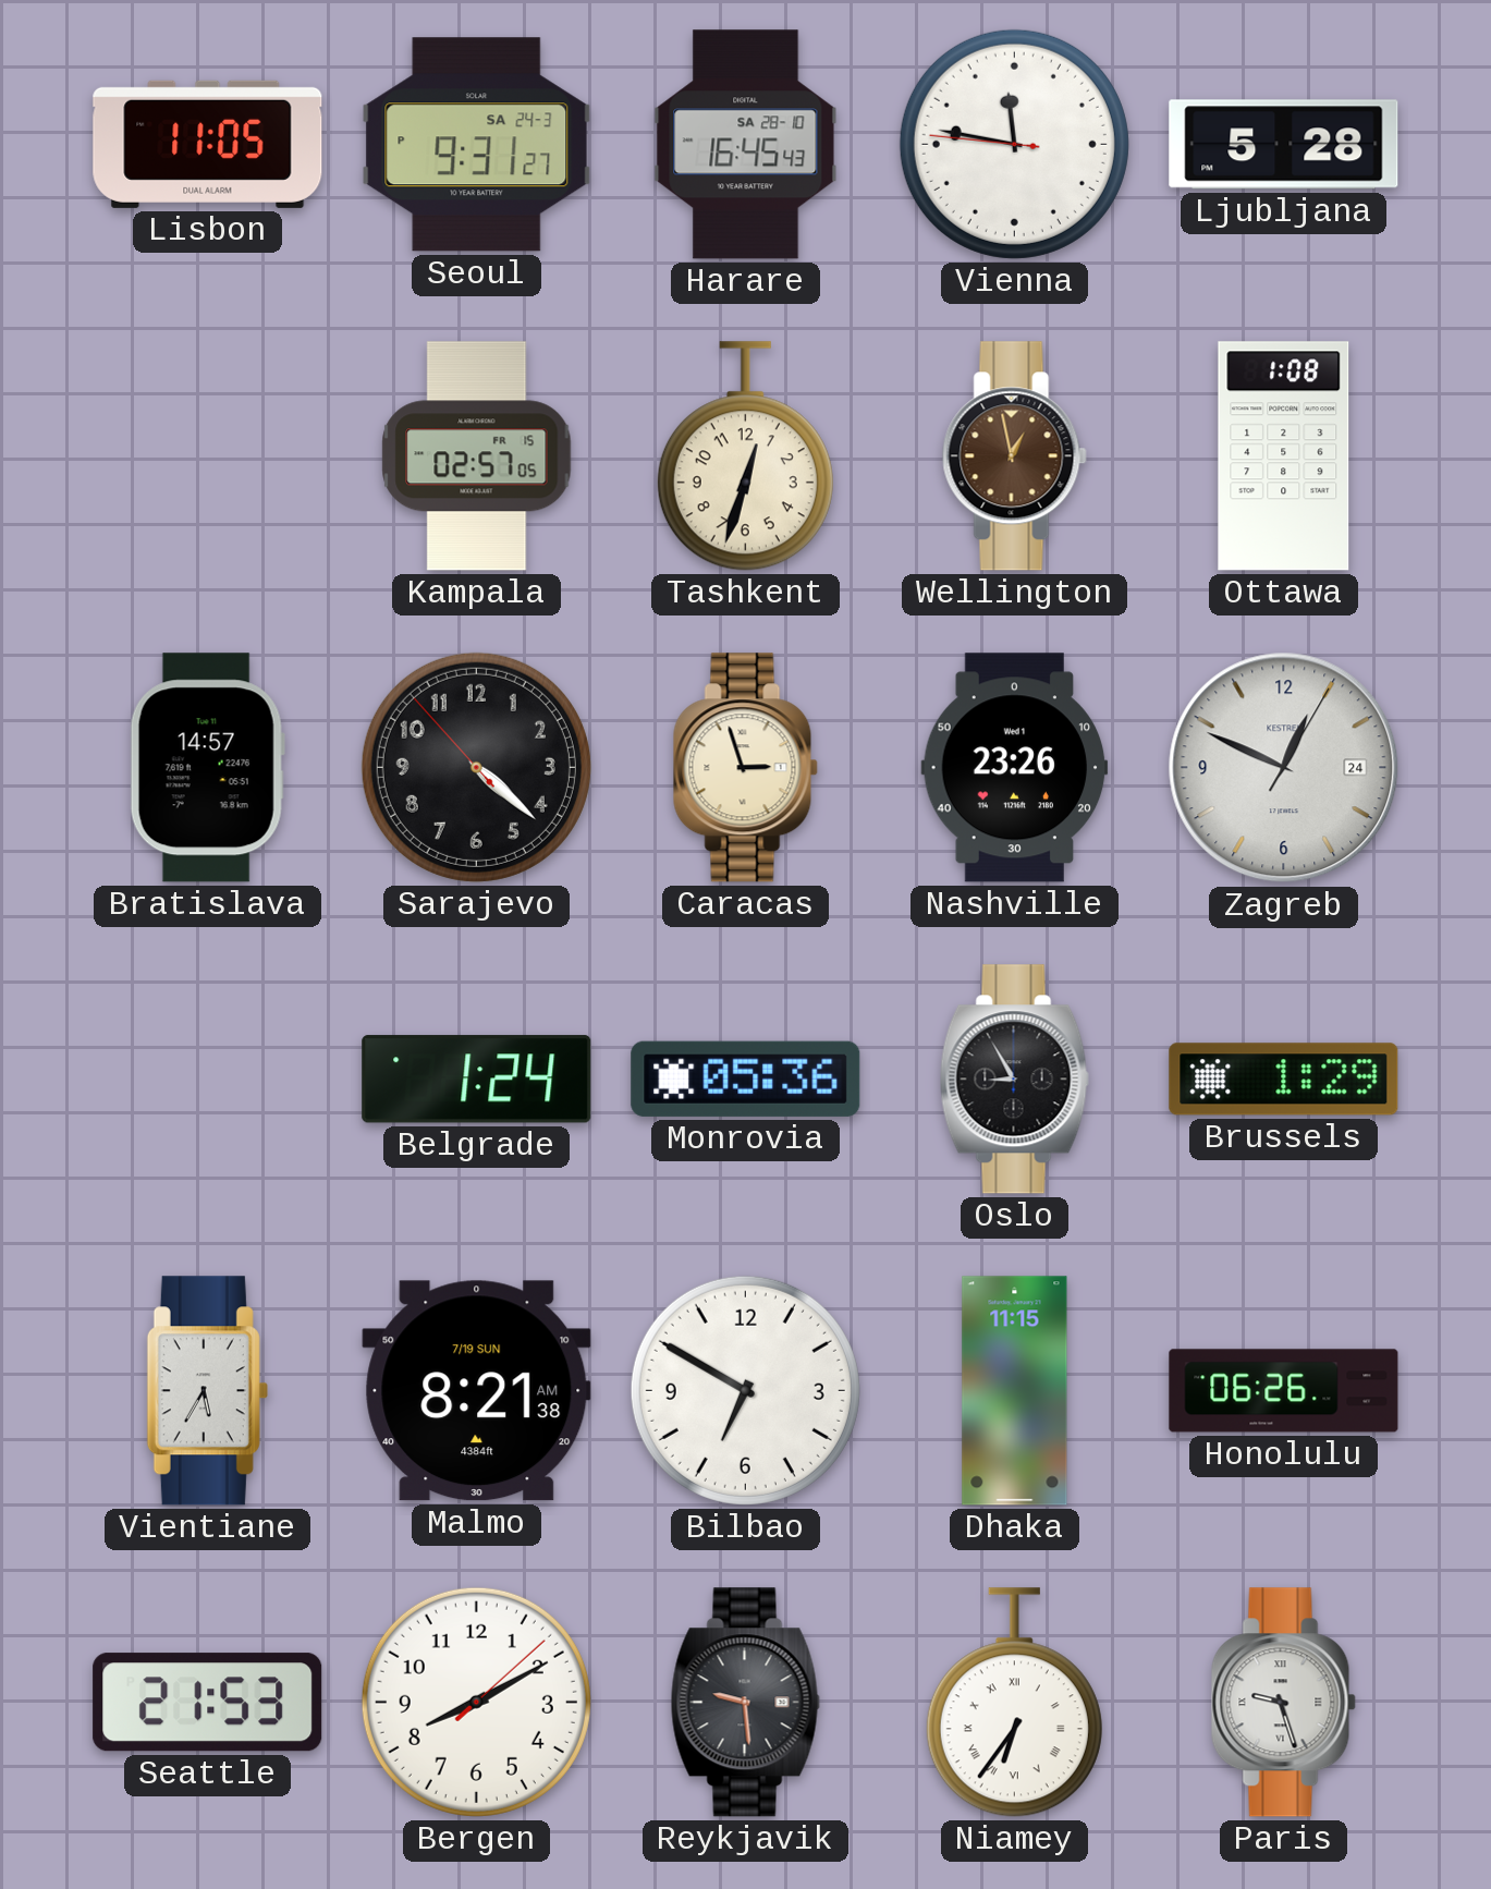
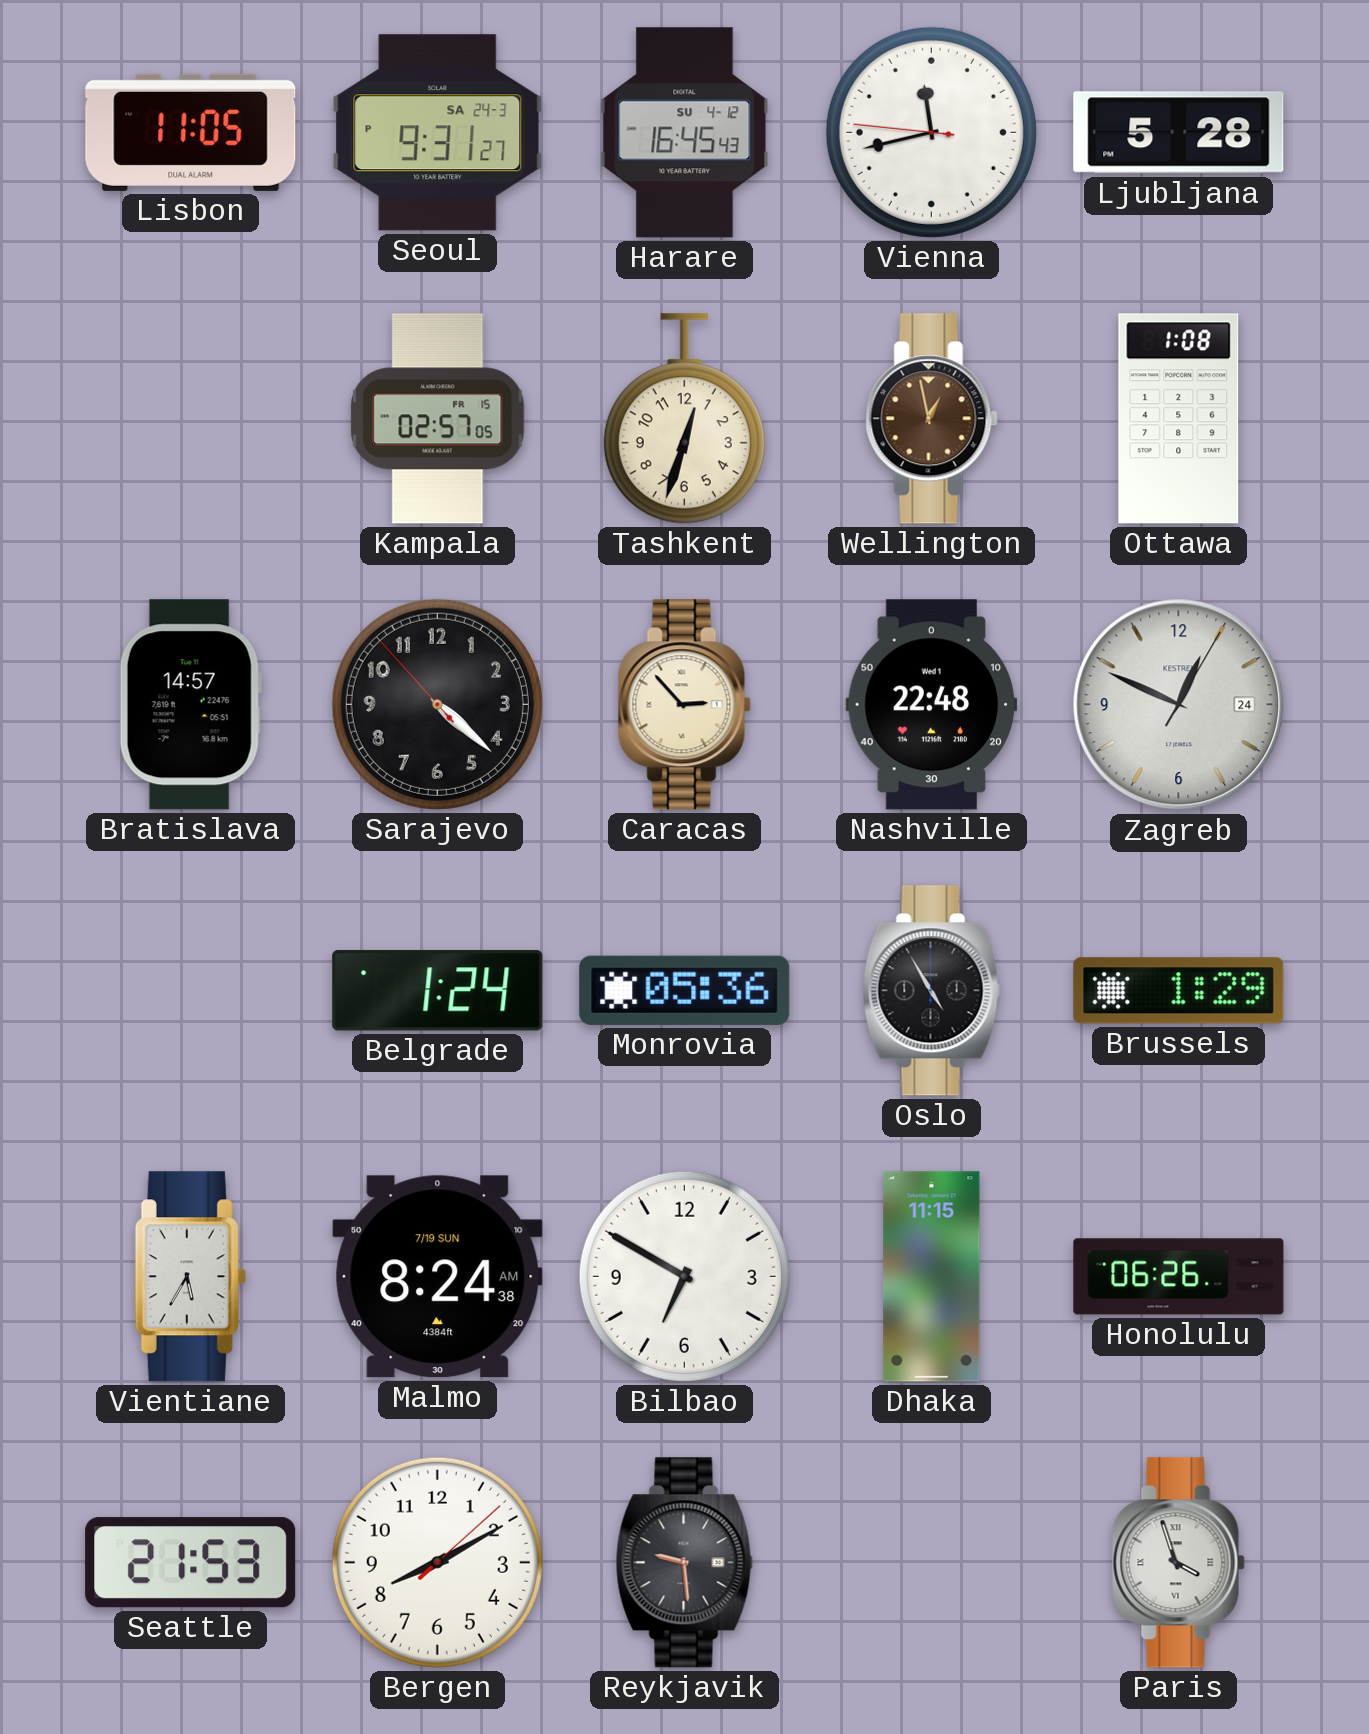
Harare date: SA 28-10 -> SU 4-12 (685, 133)
Vienna: 11:46 -> 11:42 (931, 132)
Caracas: 2:57 -> 2:53 (684, 705)
Nashville: 23:26 -> 22:48 (932, 705)
Oslo: 8:55 -> 4:55 (931, 991)
Malmo: 8:21 -> 8:24 (438, 1277)
Niamey: 6:36 -> none (1014, 1703)
Paris: 9:27 -> 3:57 (1178, 1563)
